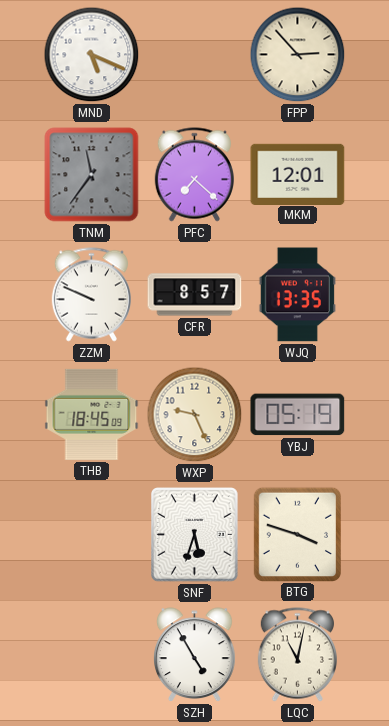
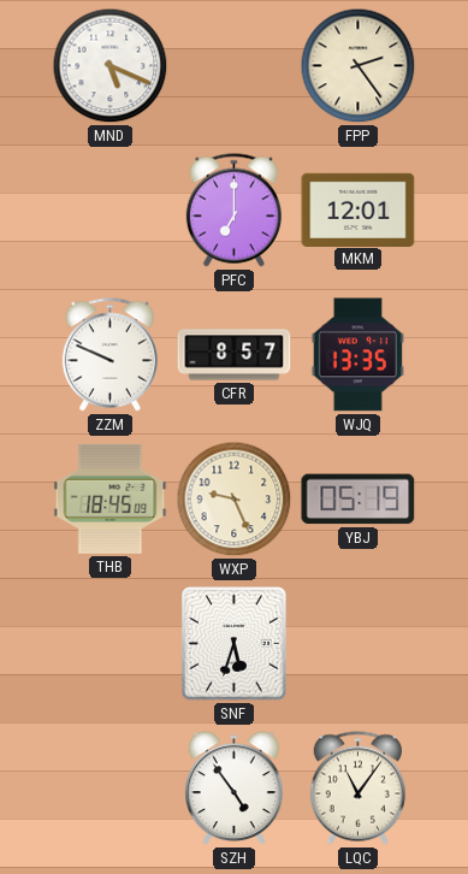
FPP: 2:53 -> 2:24 (359, 66)
TNM: 11:36 -> none (92, 175)
PFC: 7:22 -> 7:00 (233, 211)
BTG: 3:48 -> none (297, 534)
SZH: 4:55 -> 4:54 (235, 789)
LQC: 11:02 -> 11:06 (357, 789)
